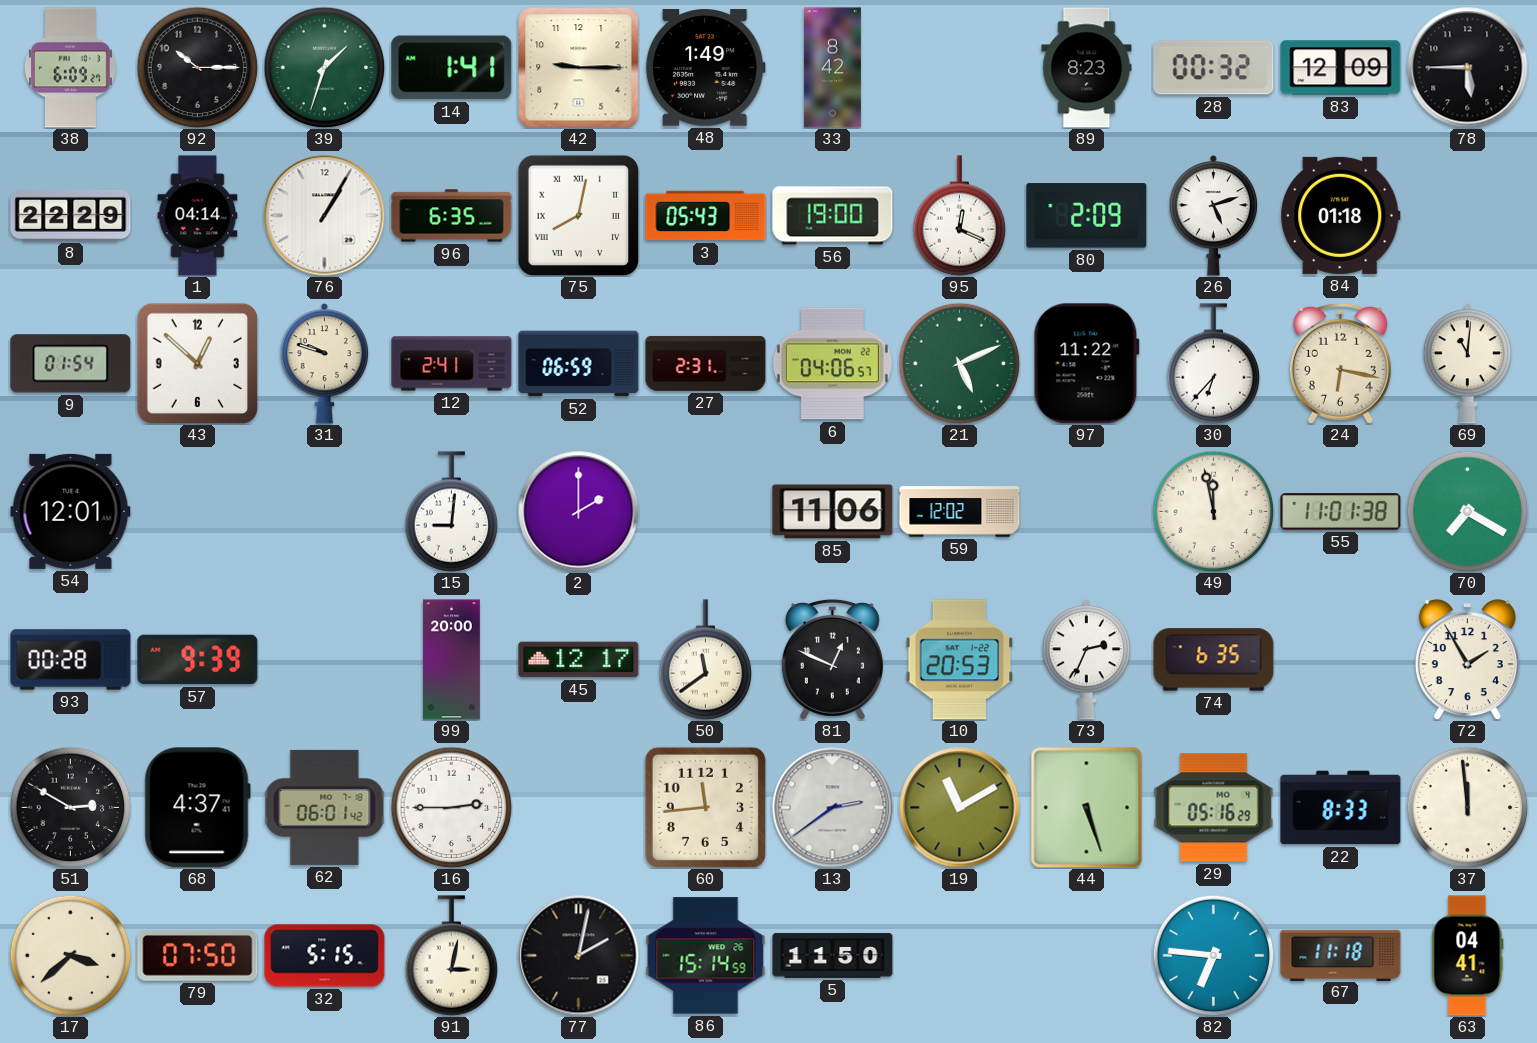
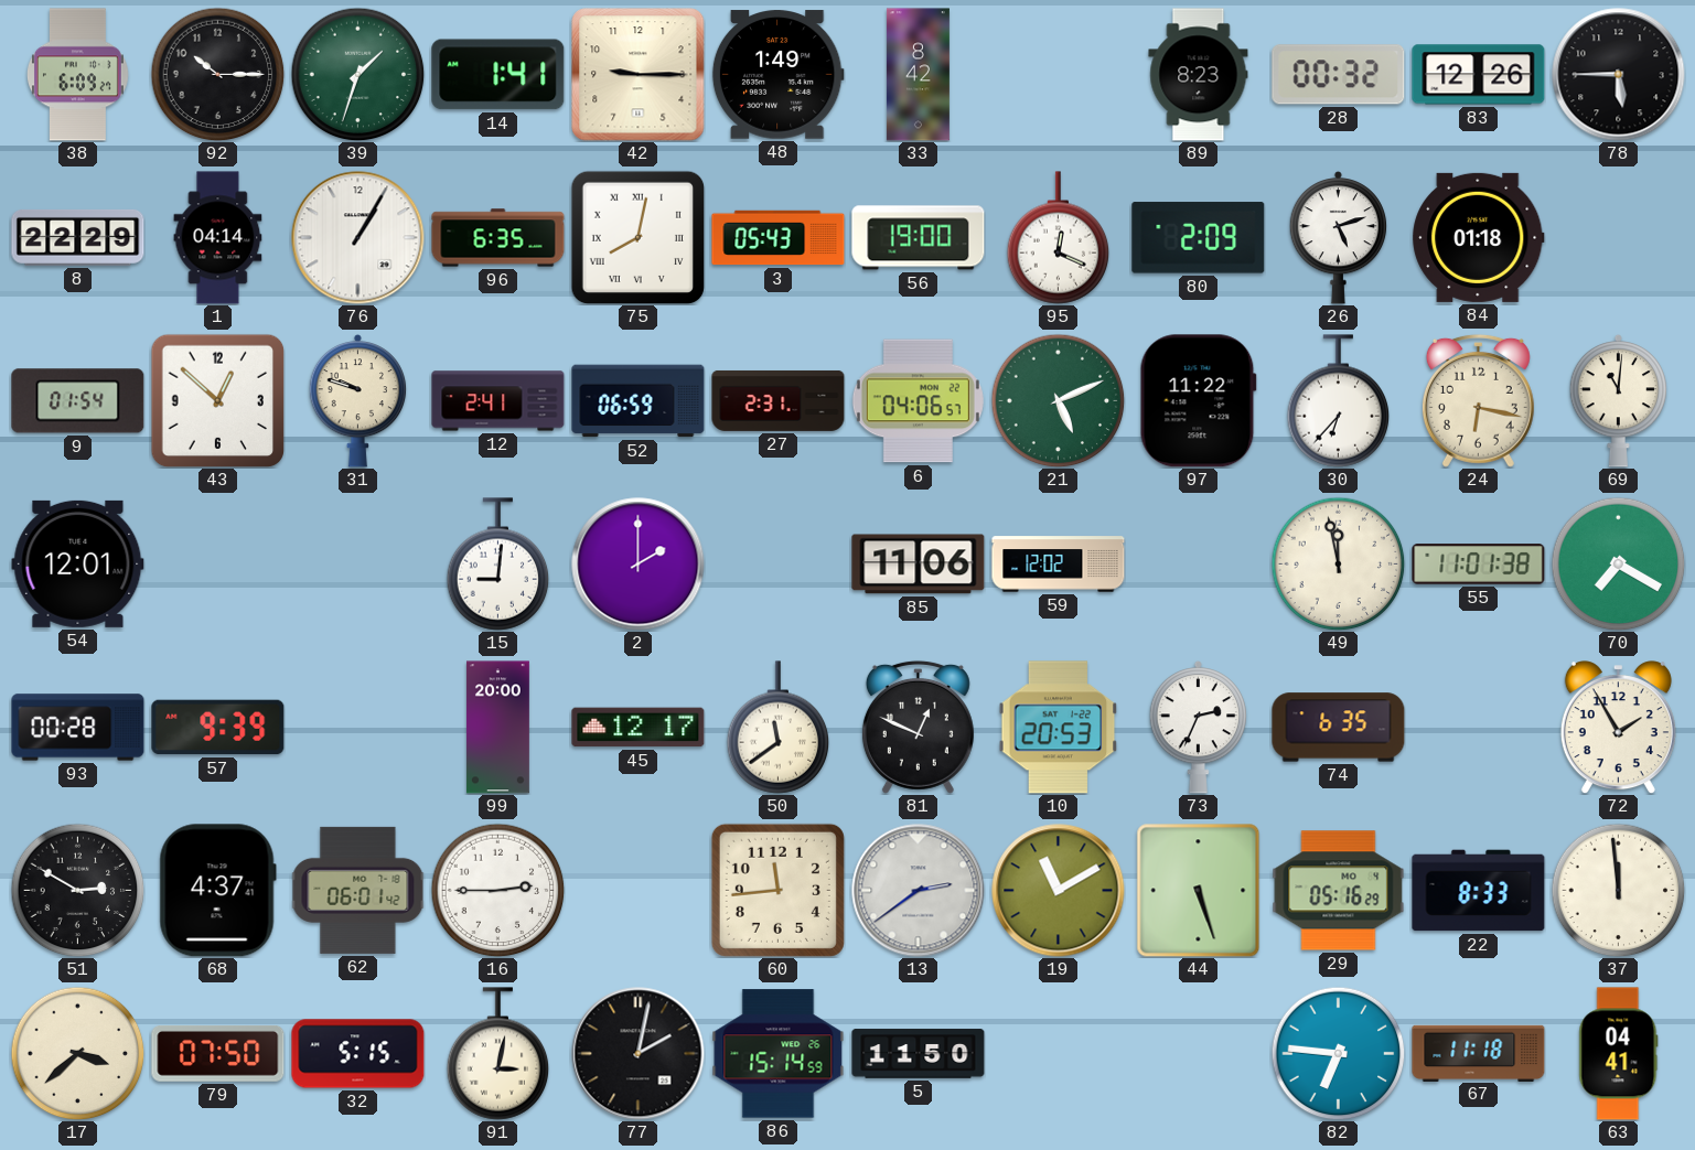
83: 12:09 -> 12:26 (1479, 75)
